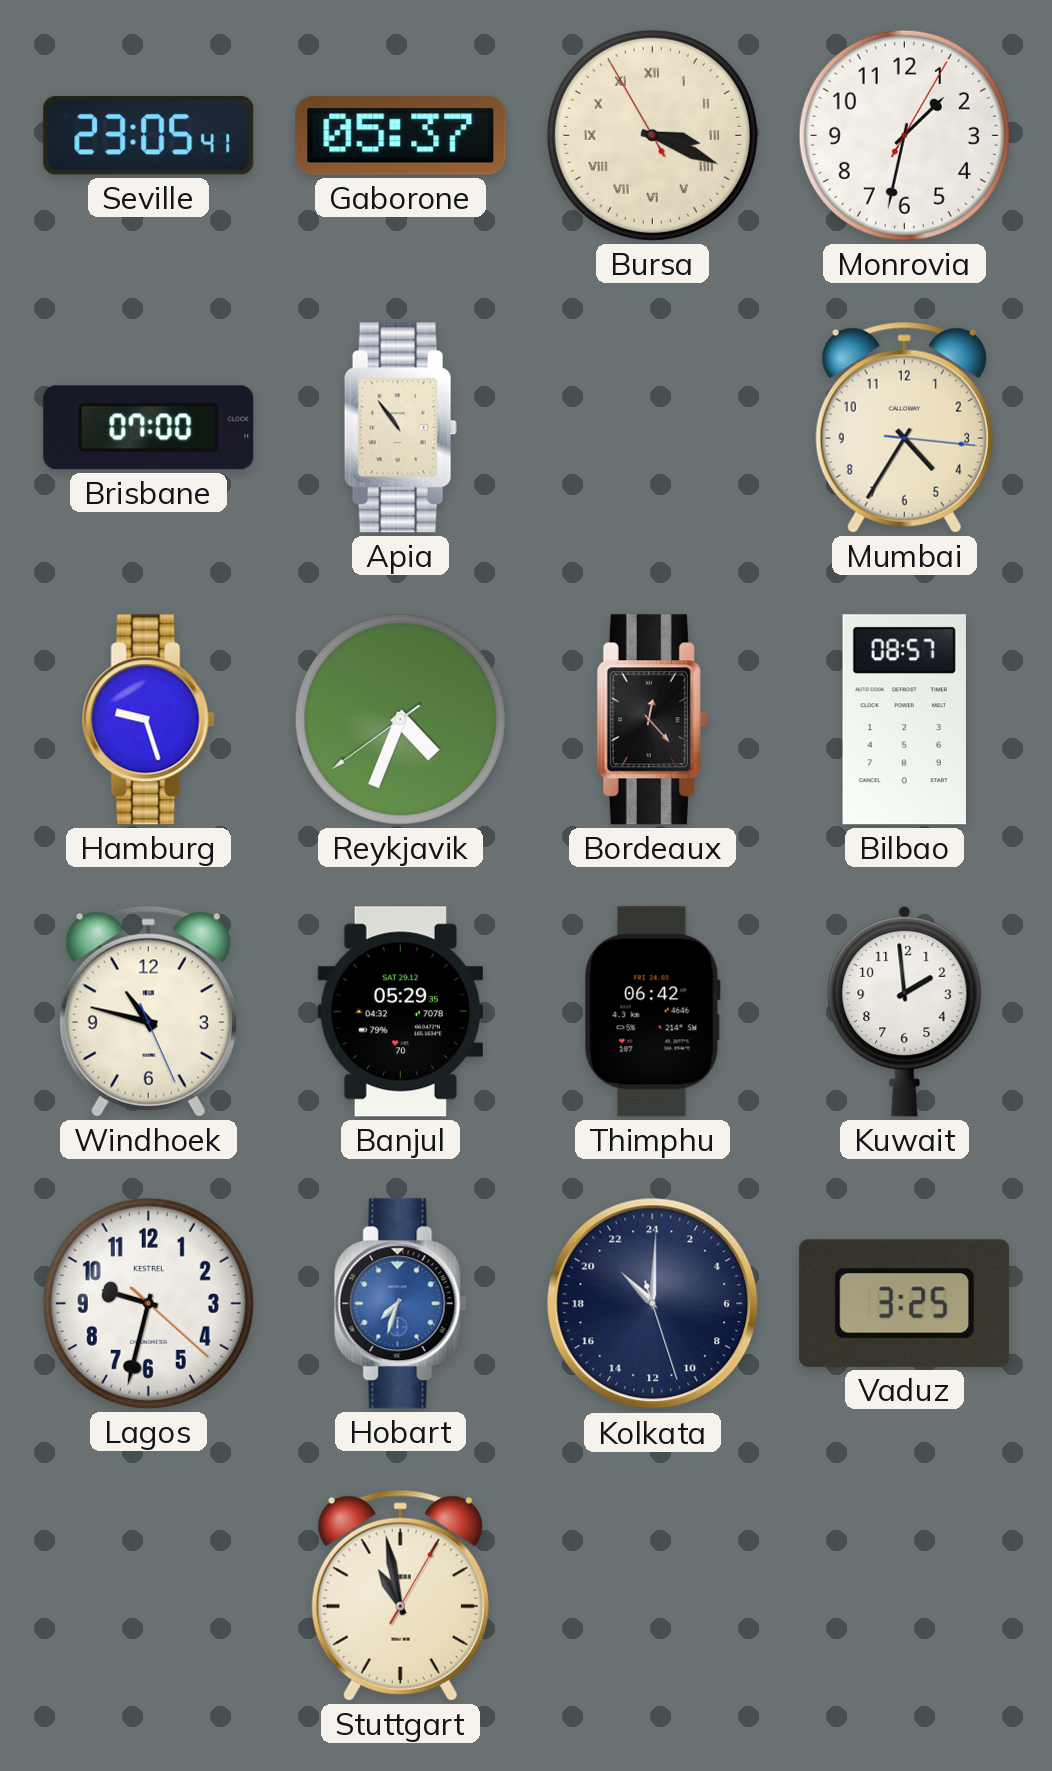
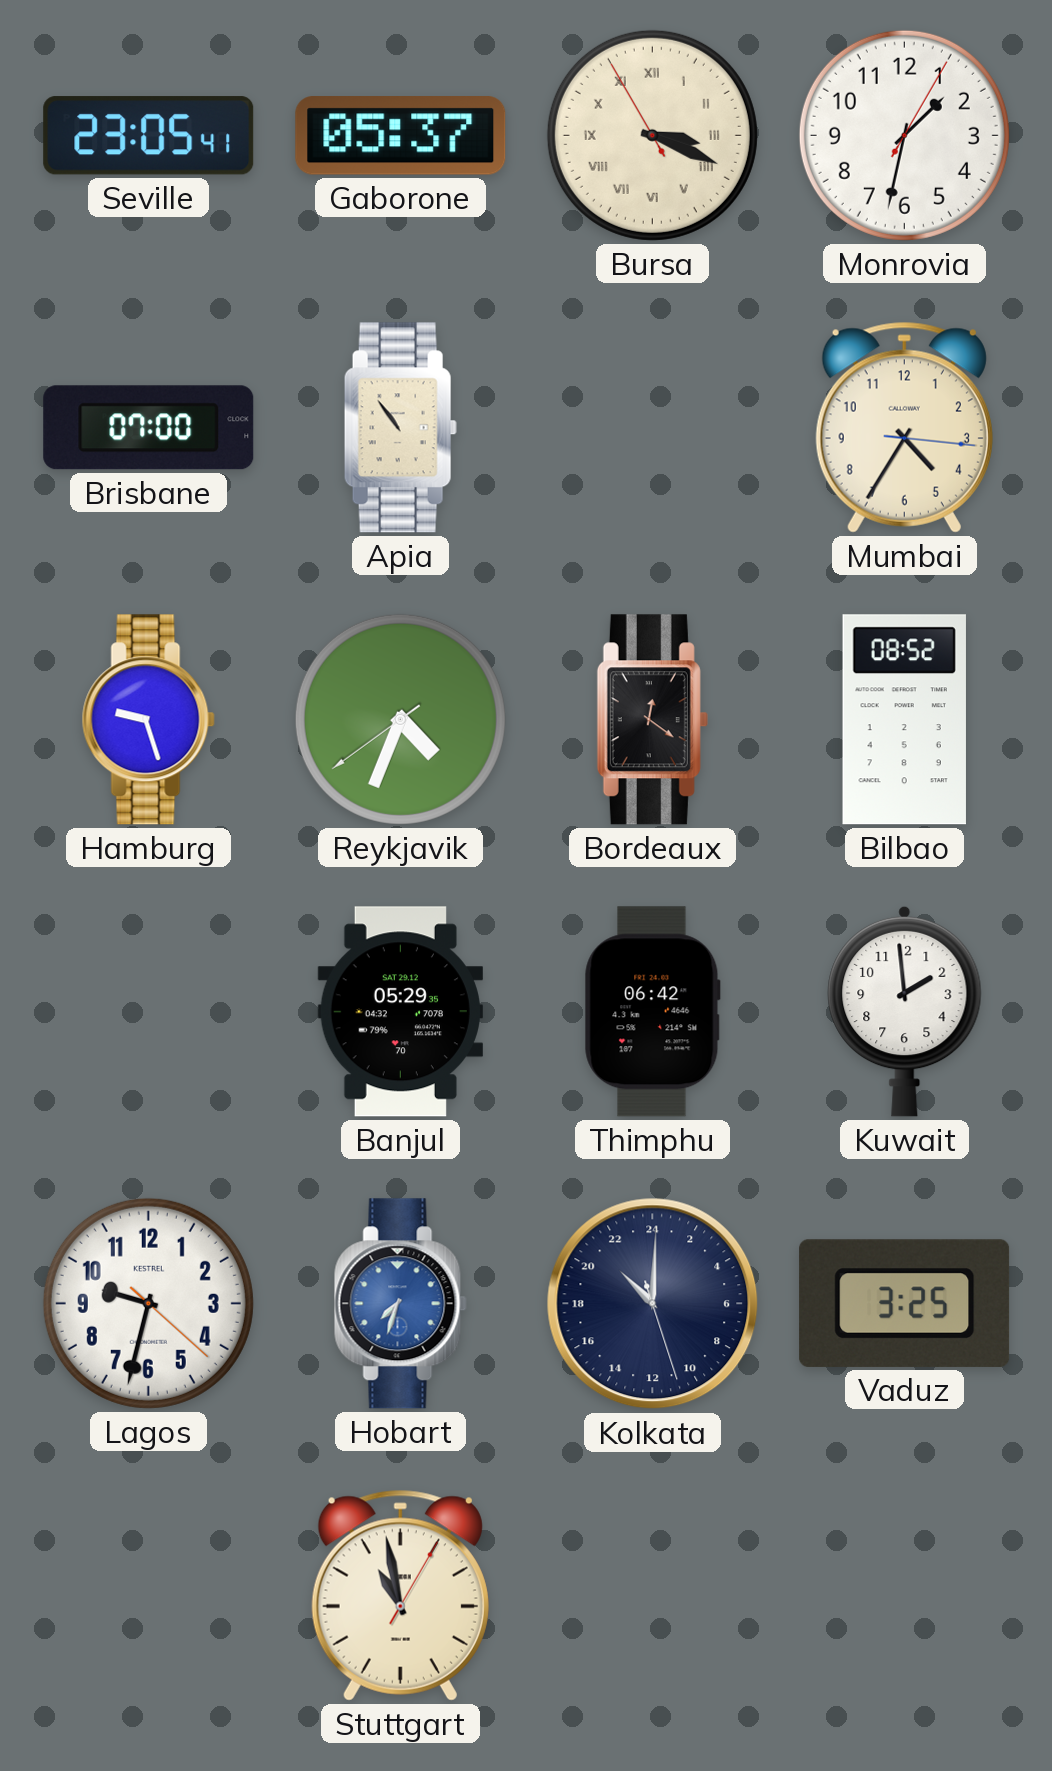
Bordeaux: 12:23 -> 12:21 (652, 720)
Bilbao: 08:57 -> 08:52 (904, 720)
Windhoek: 10:47 -> none (148, 1011)
